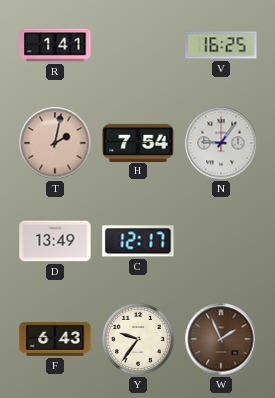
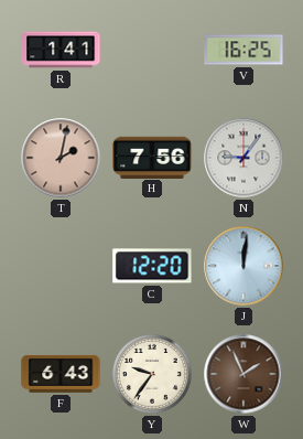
H: 7:54 -> 7:56 (152, 157)
D: 13:49 -> none (55, 241)
C: 12:17 -> 12:20 (152, 266)
J: none -> 12:01 (244, 266)
